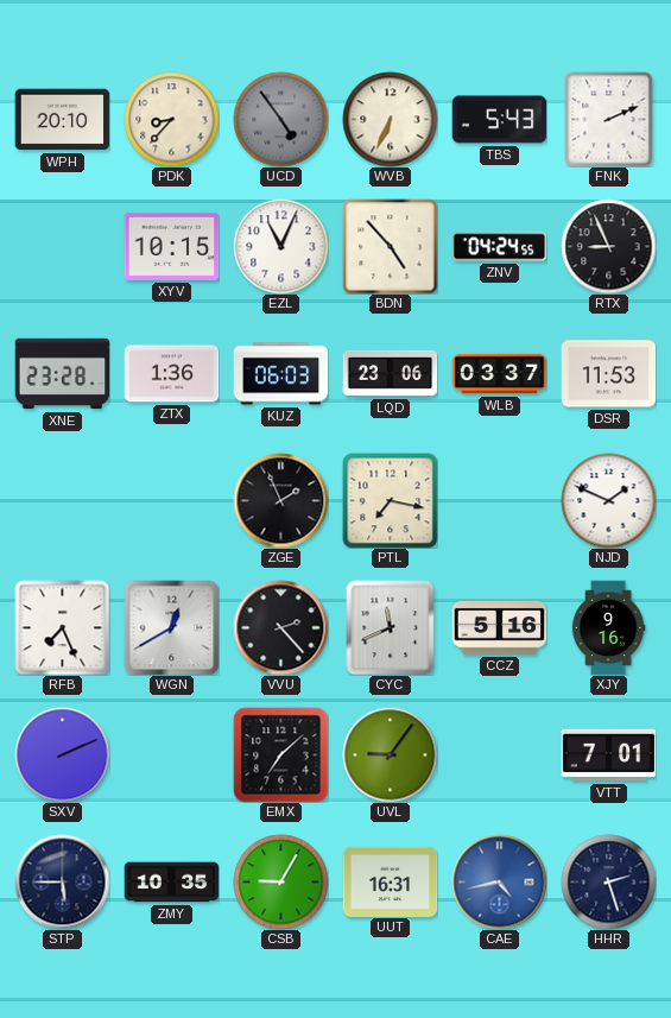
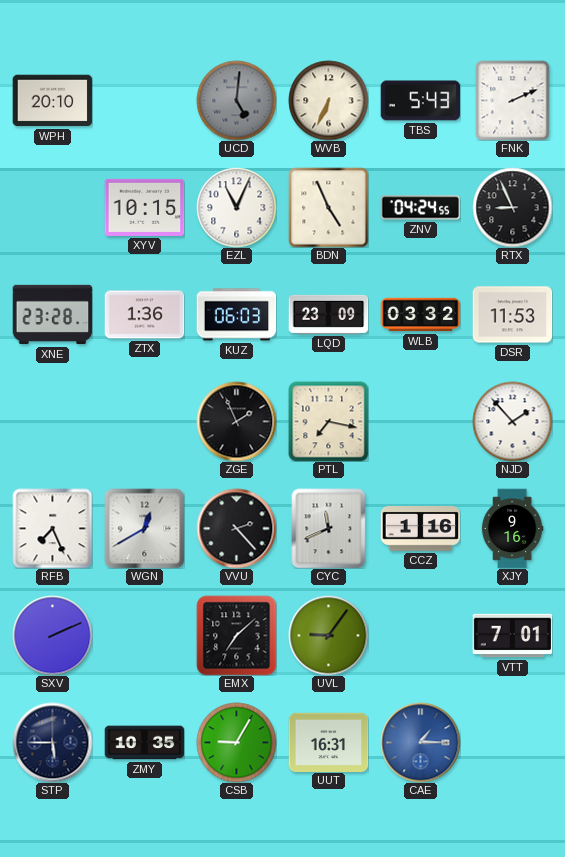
PDK: 8:37 -> none (171, 119)
UCD: 4:54 -> 5:01 (236, 100)
BDN: 4:53 -> 4:56 (328, 207)
LQD: 23:06 -> 23:09 (328, 314)
WLB: 03:37 -> 03:32 (420, 315)
NJD: 1:49 -> 1:53 (512, 421)
CCZ: 5:16 -> 1:16 (420, 529)
CAE: 4:43 -> 1:15 (420, 742)
HHR: 2:27 -> none (608, 881)
